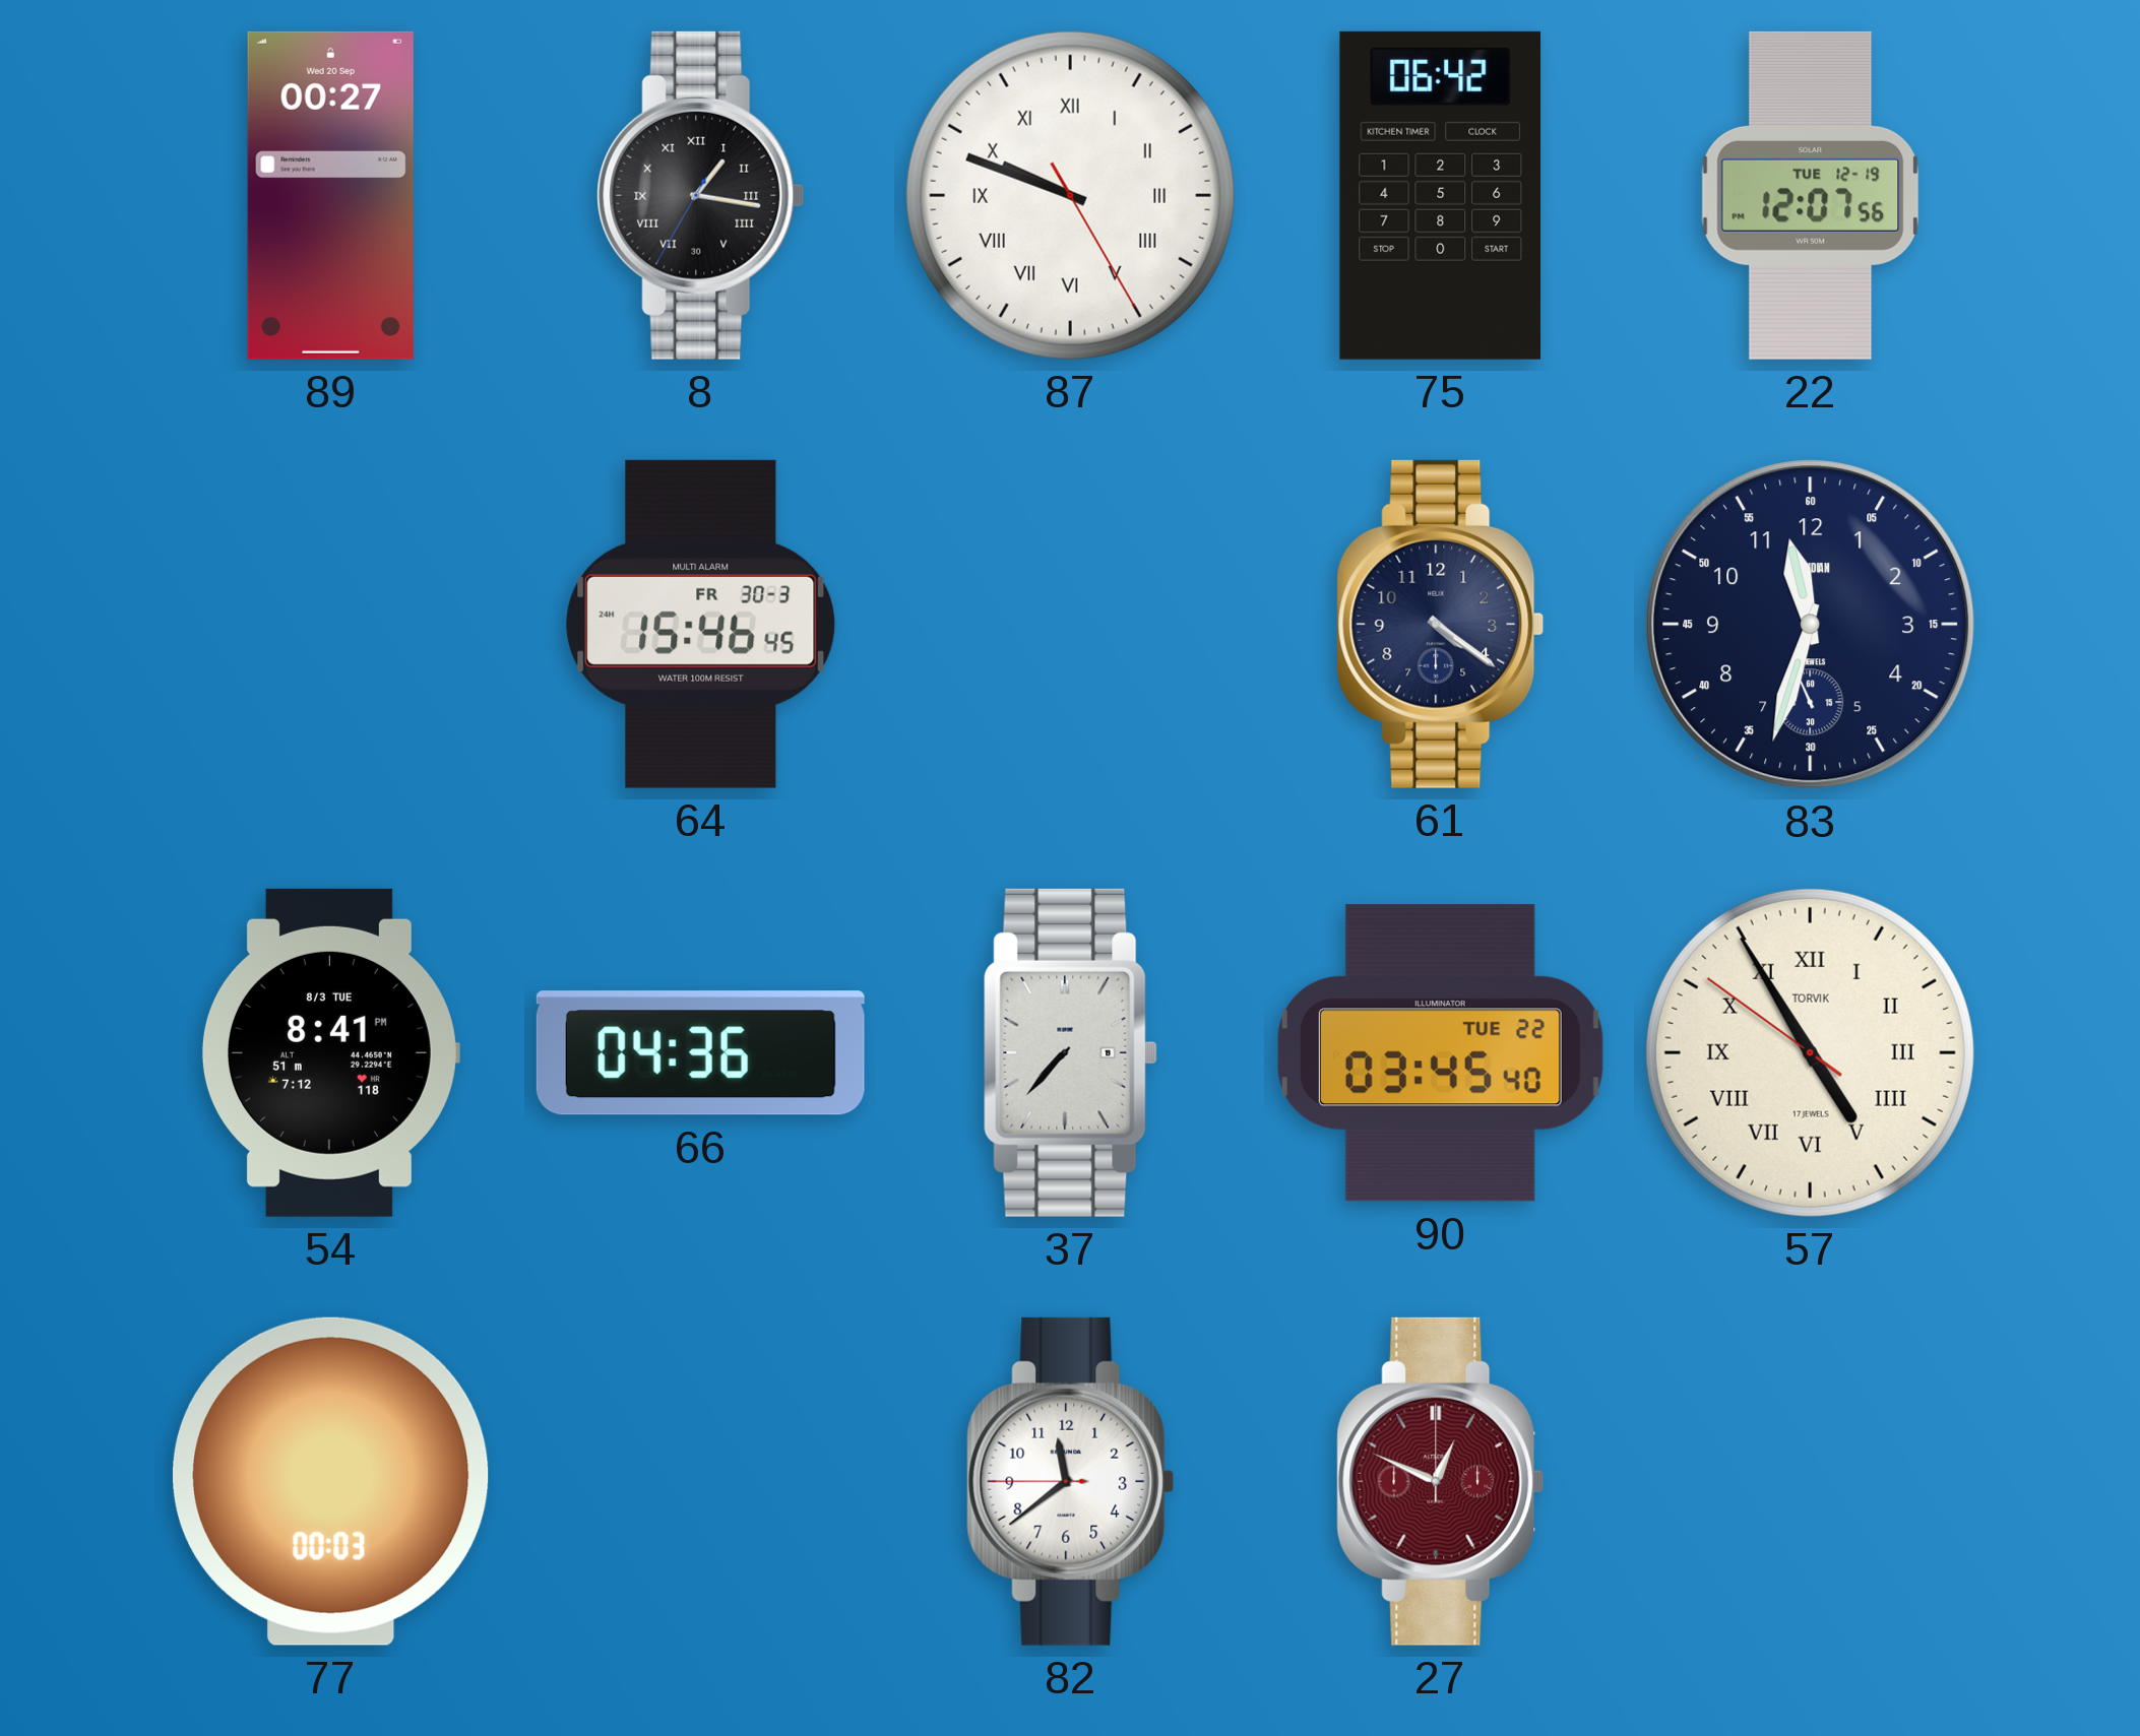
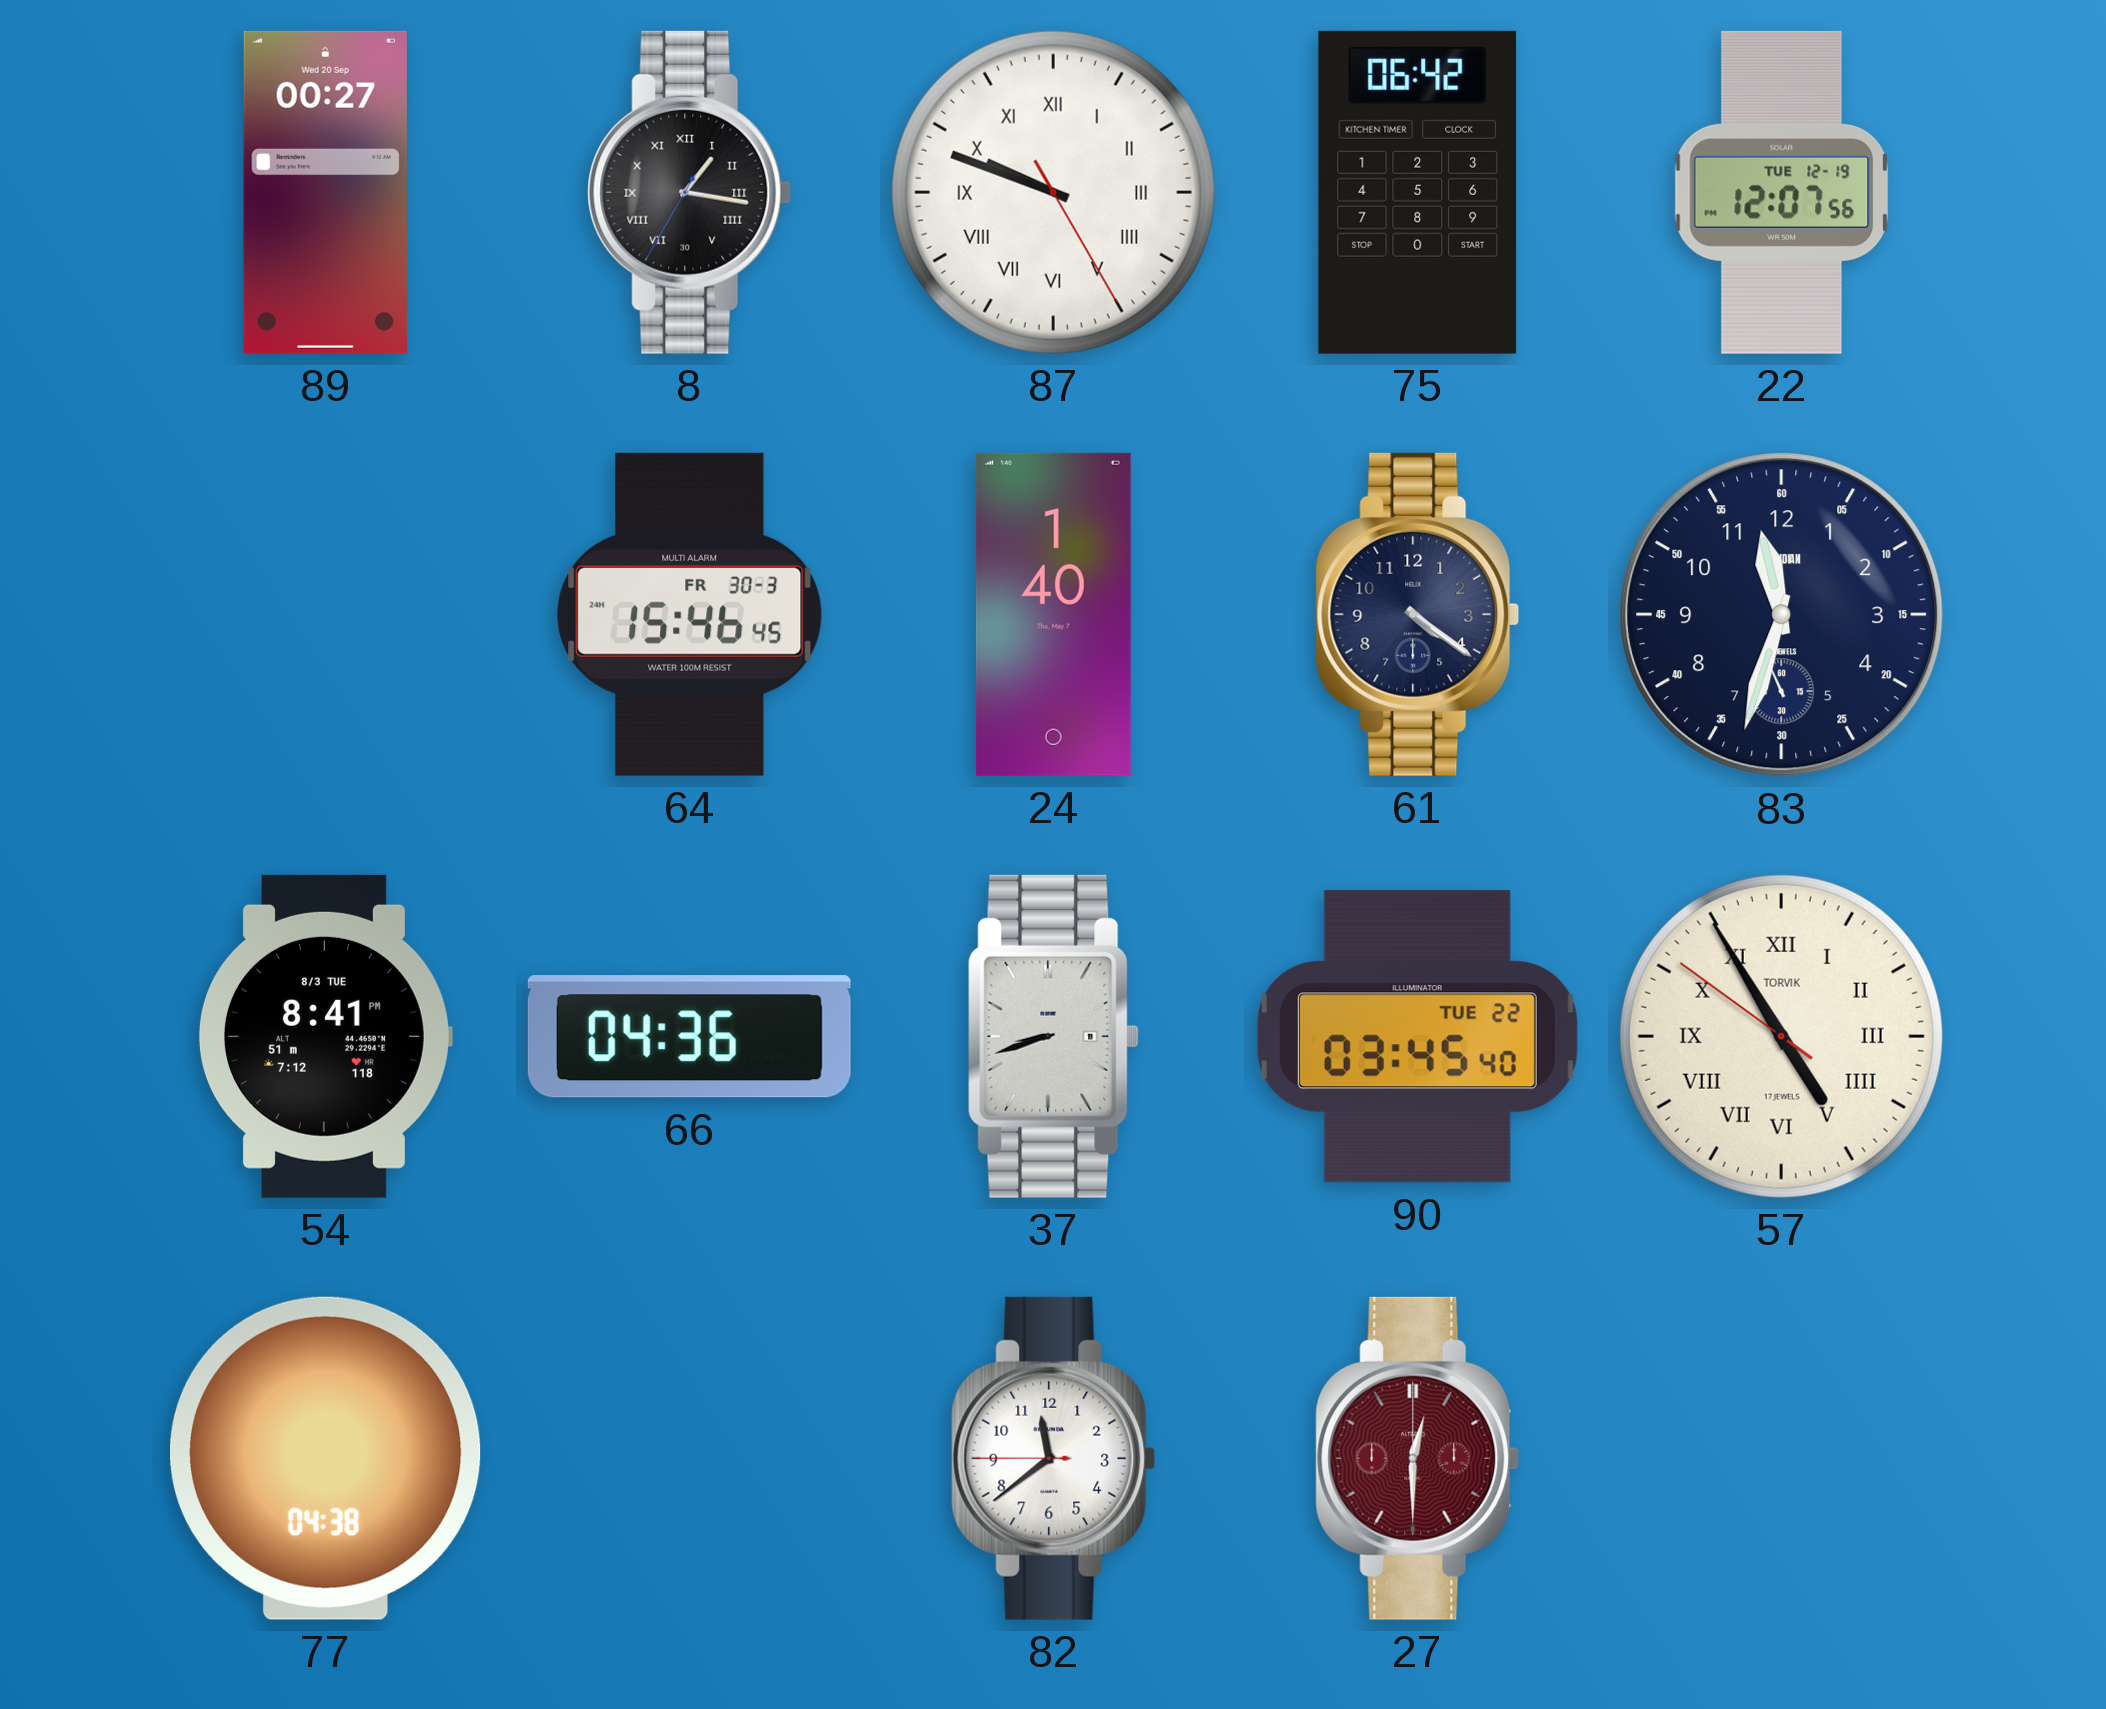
24: none -> 1:40 (1053, 614)
37: 7:37 -> 8:42 (1054, 1036)
77: 00:03 -> 04:38 (326, 1458)
27: 12:49 -> 12:30 (1418, 1458)
